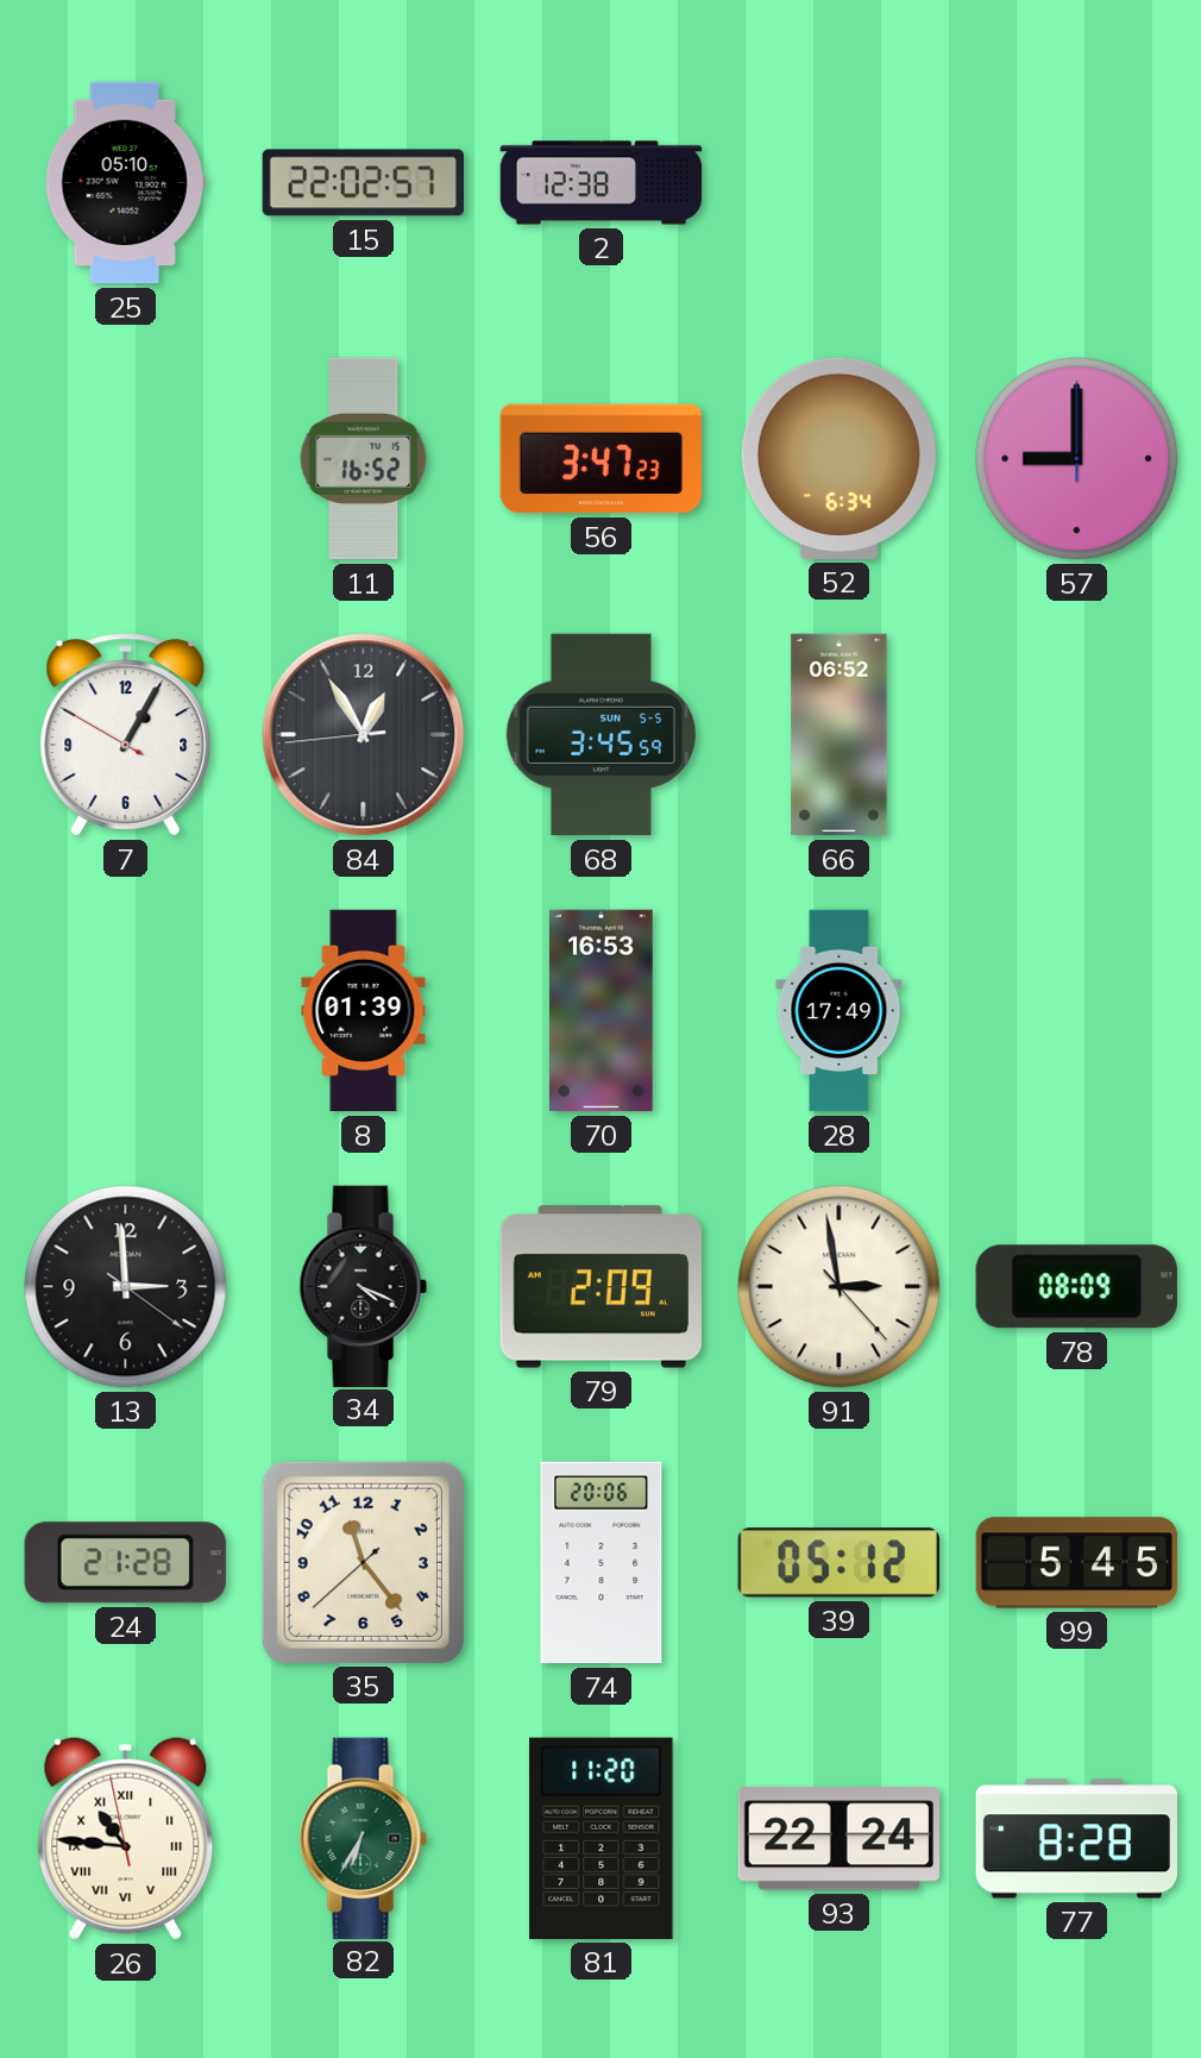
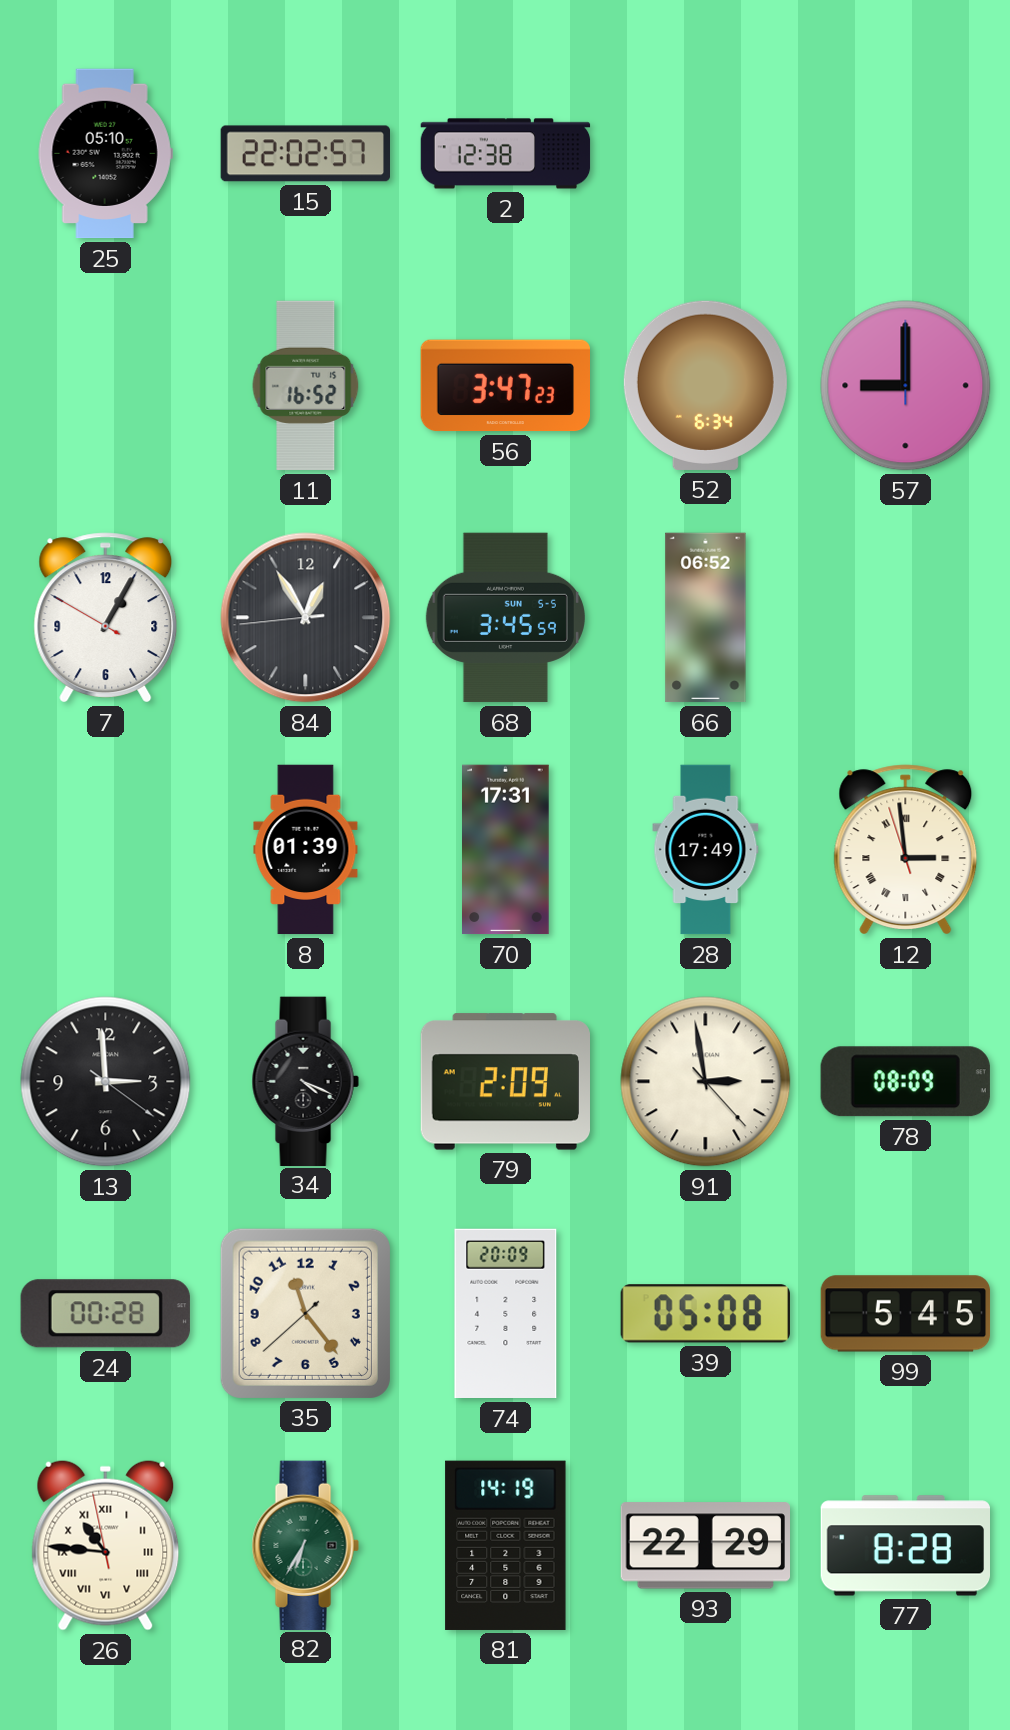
70: 16:53 -> 17:31 (506, 850)
12: none -> 2:58 (906, 850)
24: 21:28 -> 00:28 (105, 1314)
74: 20:06 -> 20:09 (506, 1314)
39: 05:12 -> 05:08 (705, 1314)
81: 11:20 -> 14:19 (506, 1545)
93: 22:24 -> 22:29 (705, 1546)
